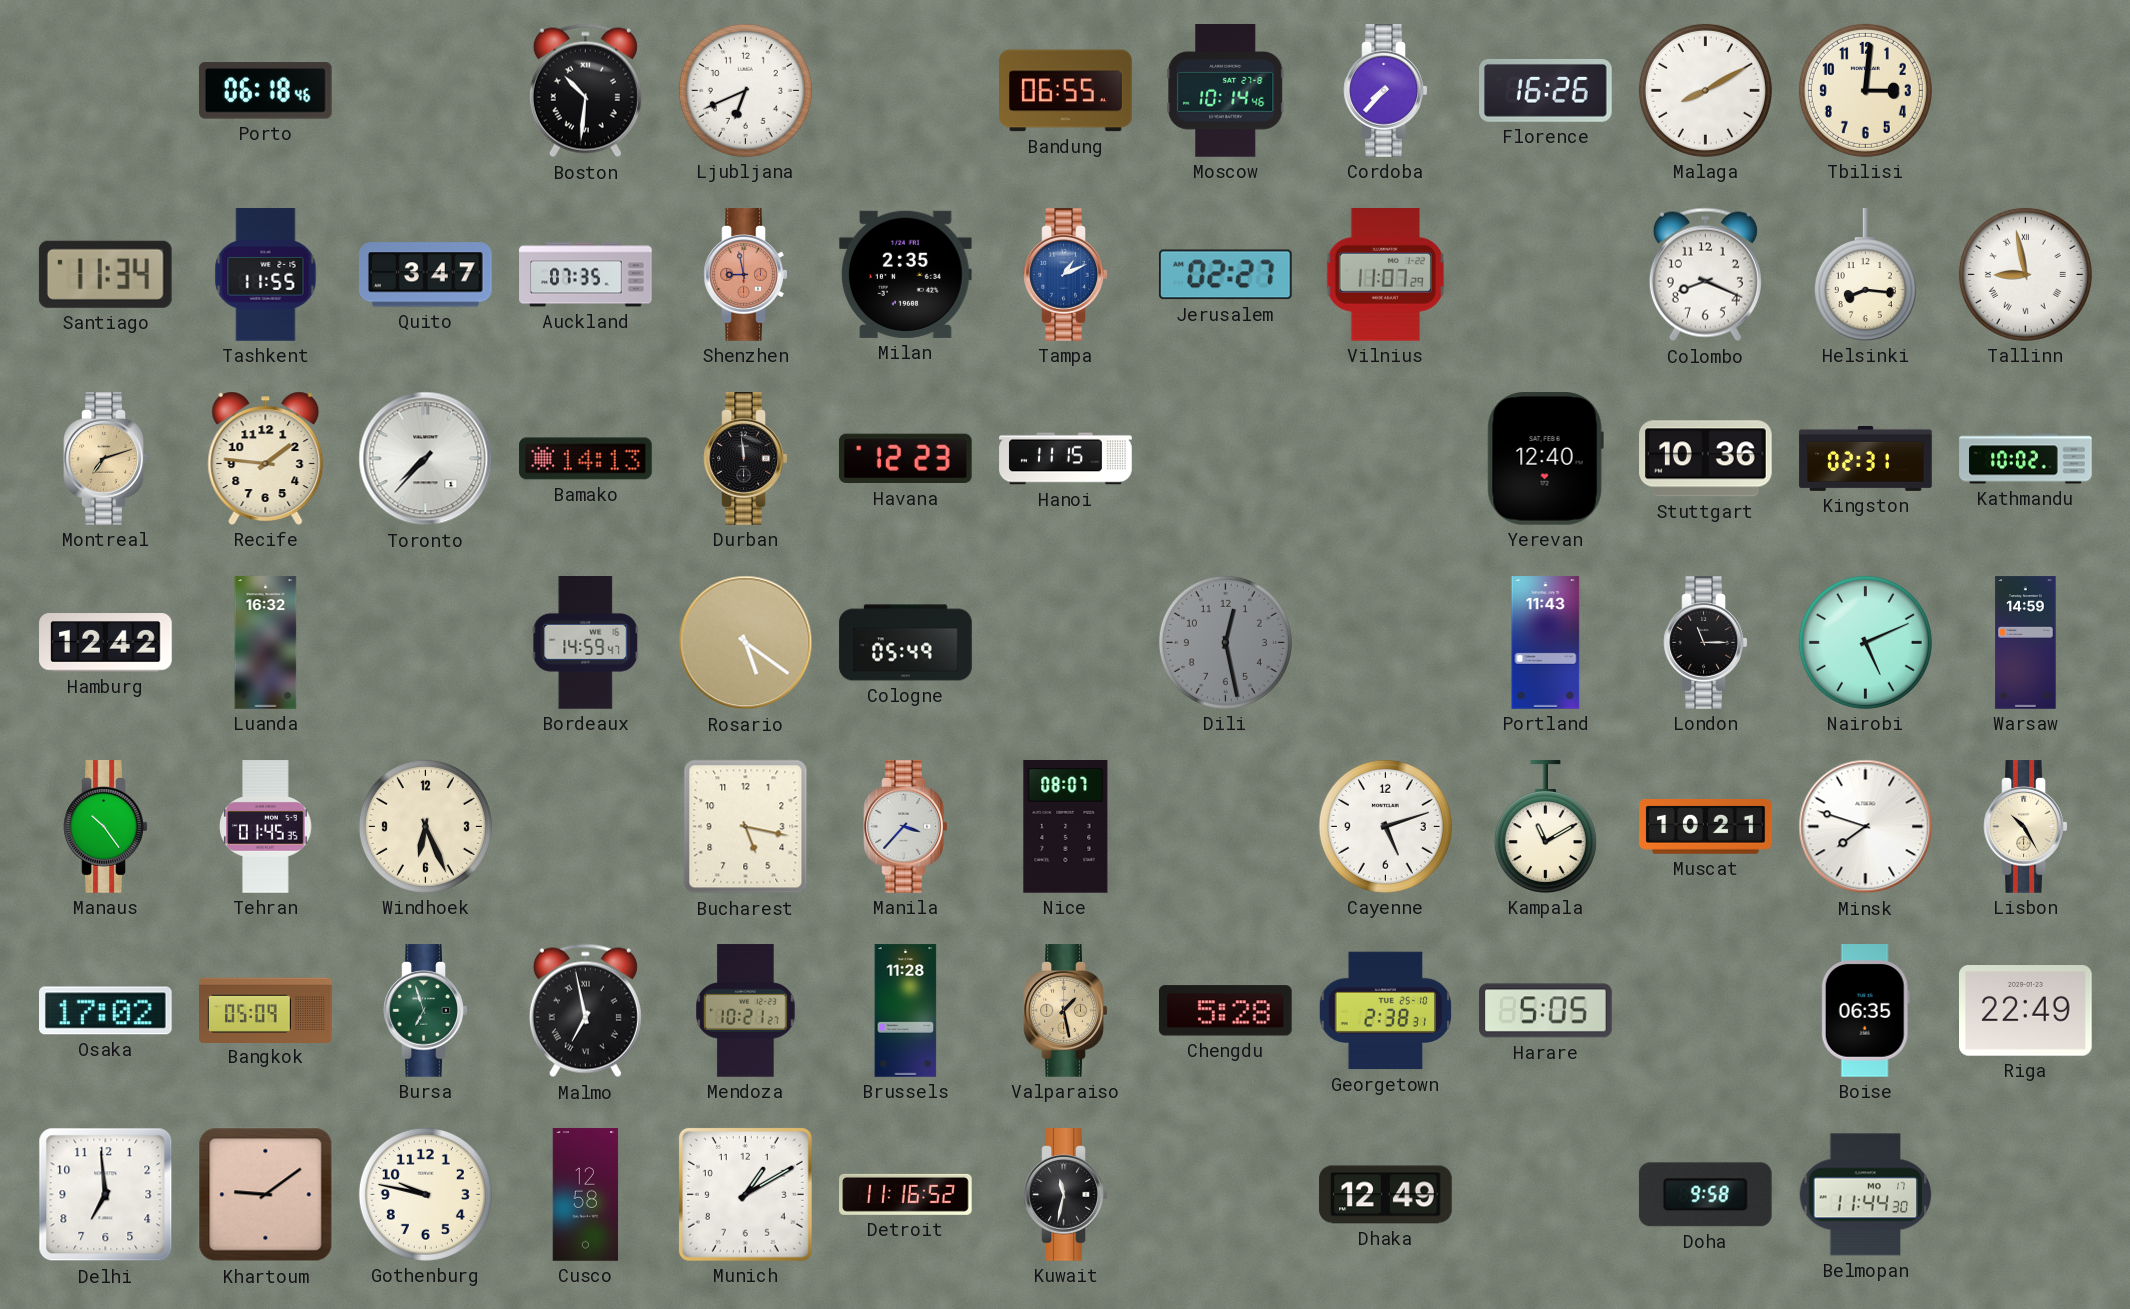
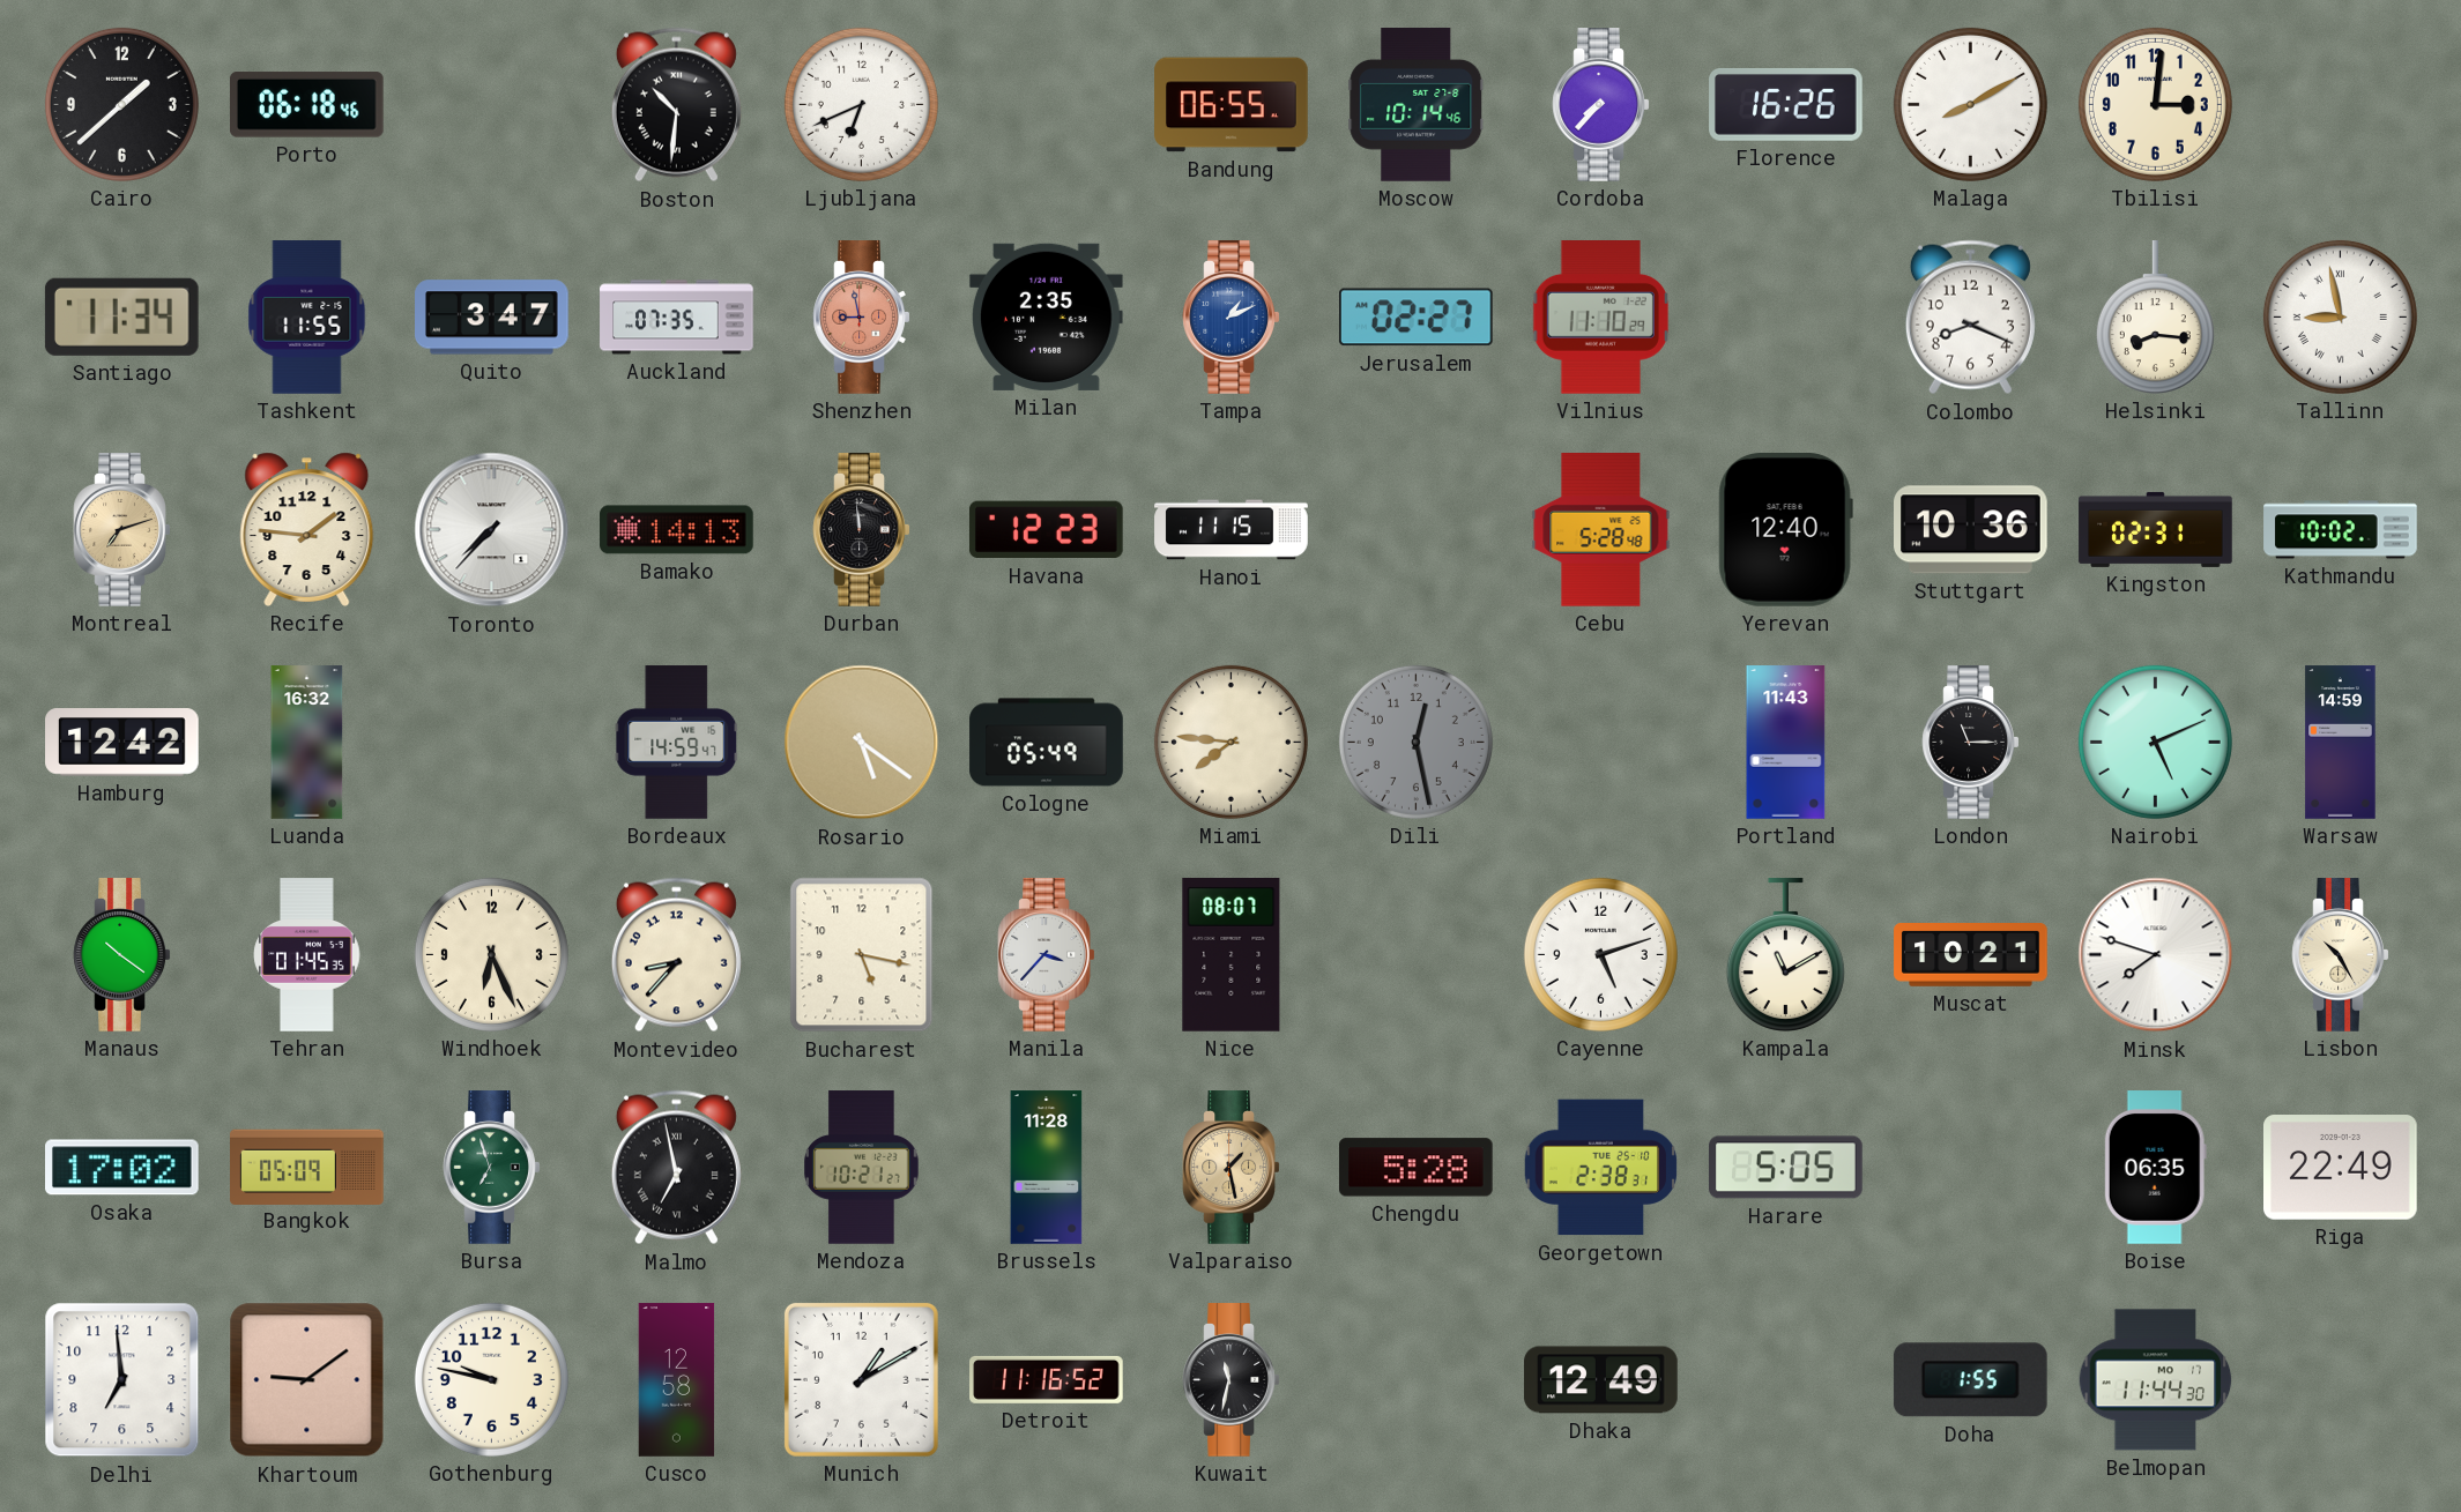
Cairo: none -> 1:38 (121, 104)
Vilnius: 11:07 -> 11:10 (1600, 318)
Cebu: none -> 5:28 (1601, 530)
Miami: none -> 7:46 (1230, 742)
Manaus: 10:24 -> 10:21 (122, 955)
Montevideo: none -> 8:37 (676, 955)
Doha: 9:58 -> 1:55 (1970, 1380)
